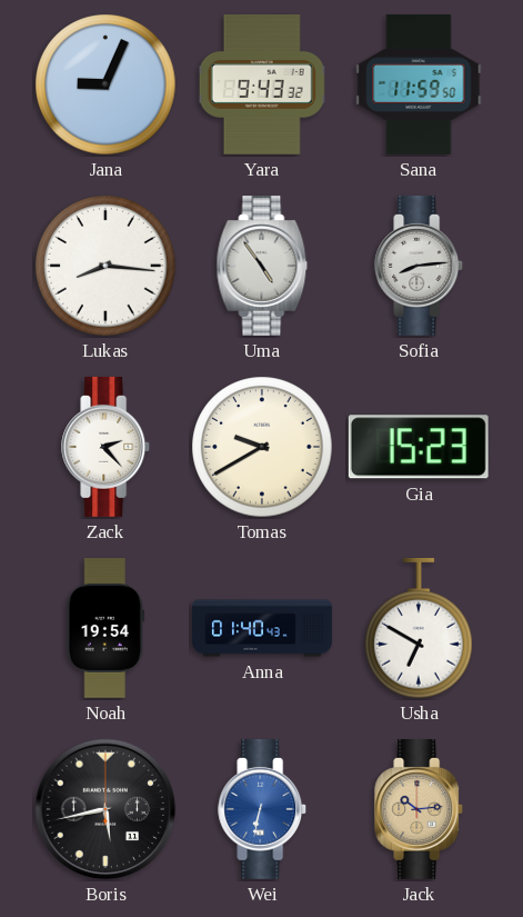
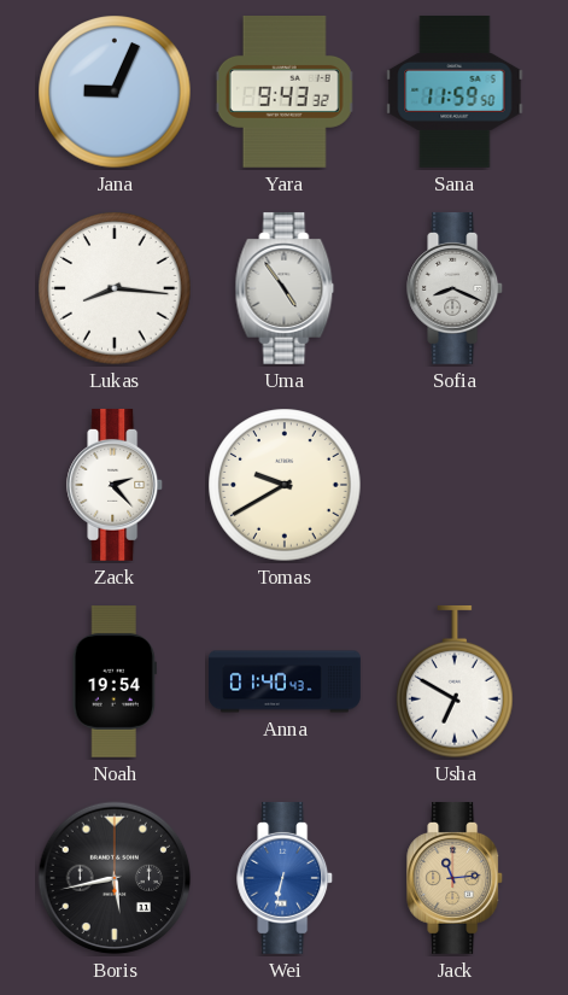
Sofia: 8:14 -> 8:19 (456, 288)
Gia: 15:23 -> none (419, 447)
Jack: 10:14 -> 11:14 (456, 878)
